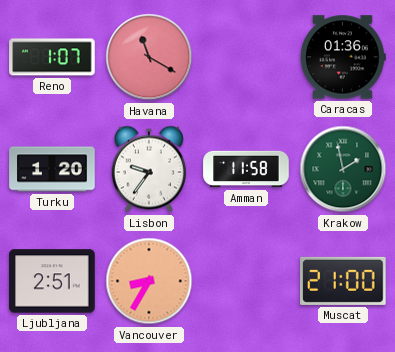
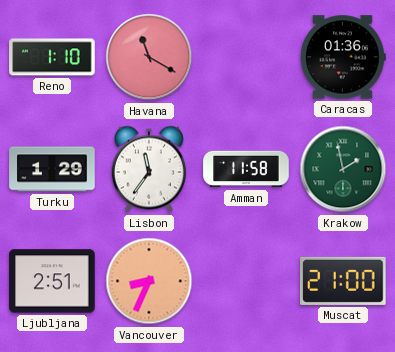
Reno: 1:07 -> 1:10 (52, 57)
Turku: 1:20 -> 1:29 (52, 169)
Lisbon: 9:36 -> 11:36 (149, 169)
Vancouver: 8:35 -> 8:34 (149, 281)
